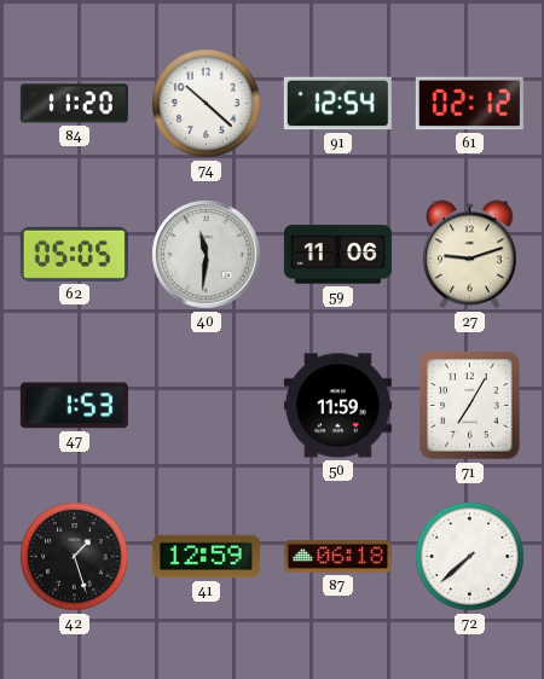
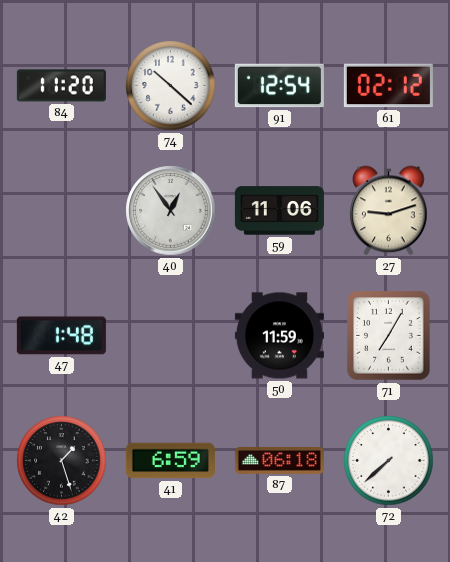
62: 05:05 -> none (74, 254)
40: 11:31 -> 12:54 (171, 211)
47: 1:53 -> 1:48 (61, 336)
41: 12:59 -> 6:59 (170, 461)
